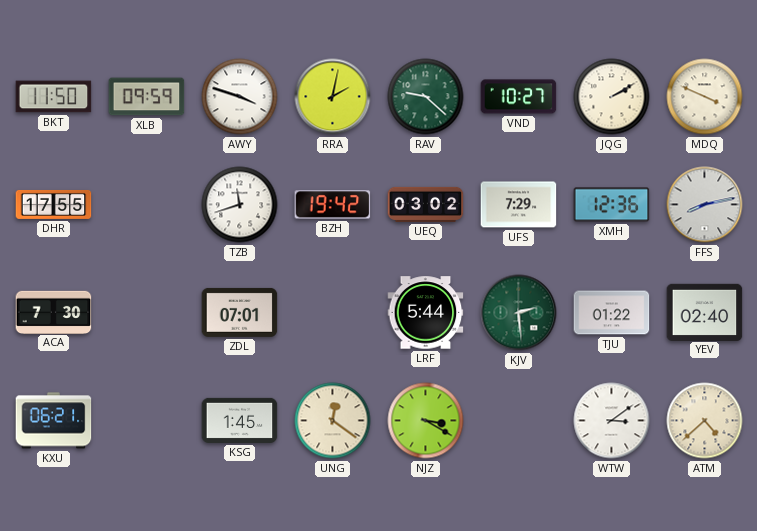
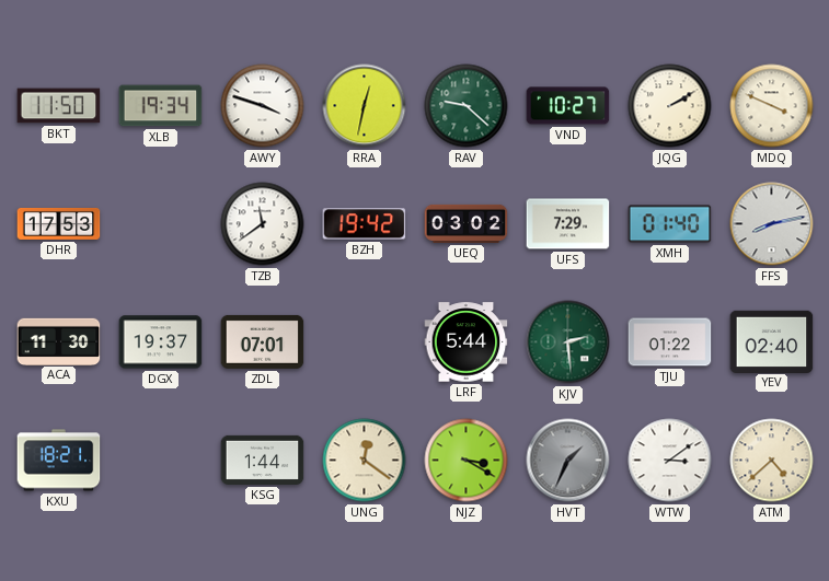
XLB: 09:59 -> 19:34 (161, 106)
RRA: 2:02 -> 12:32 (365, 106)
DHR: 17:55 -> 17:53 (59, 223)
TZB: 11:42 -> 11:39 (263, 224)
XMH: 12:36 -> 01:40 (670, 224)
ACA: 7:30 -> 11:30 (59, 341)
DGX: none -> 19:37 (161, 342)
KXU: 06:21 -> 18:21 (59, 461)
KSG: 1:45 -> 1:44 (263, 460)
HVT: none -> 1:34 (568, 461)
